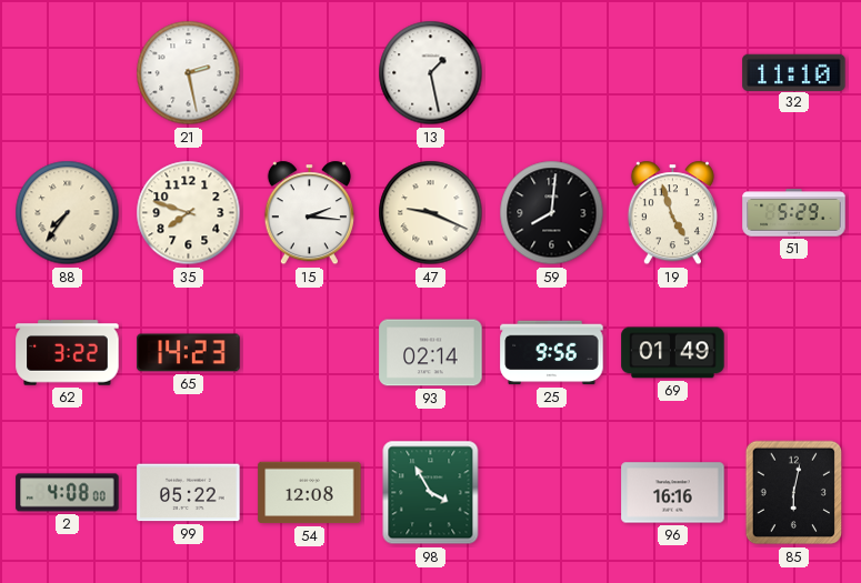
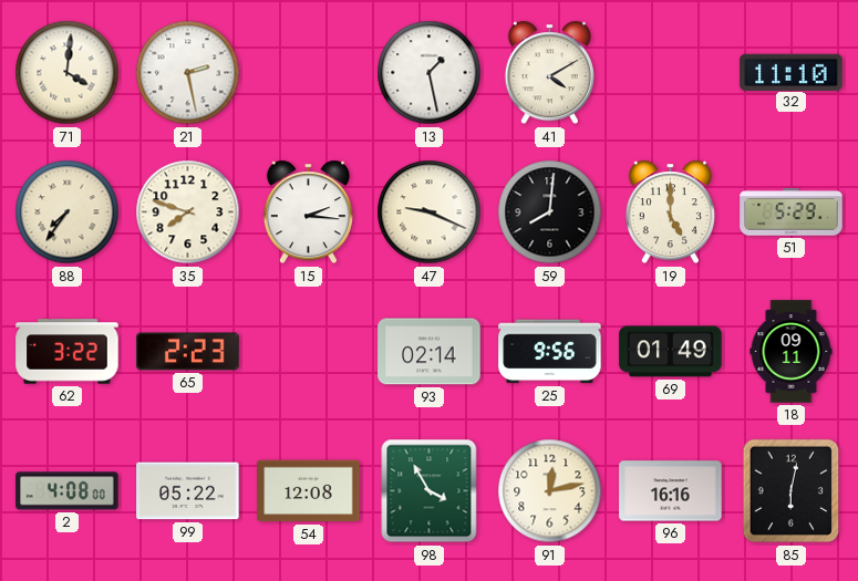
71: none -> 4:01 (68, 73)
41: none -> 4:10 (549, 73)
19: 4:57 -> 5:00 (670, 212)
65: 14:23 -> 2:23 (188, 352)
18: none -> 09:11 (792, 352)
91: none -> 12:13 (550, 491)
